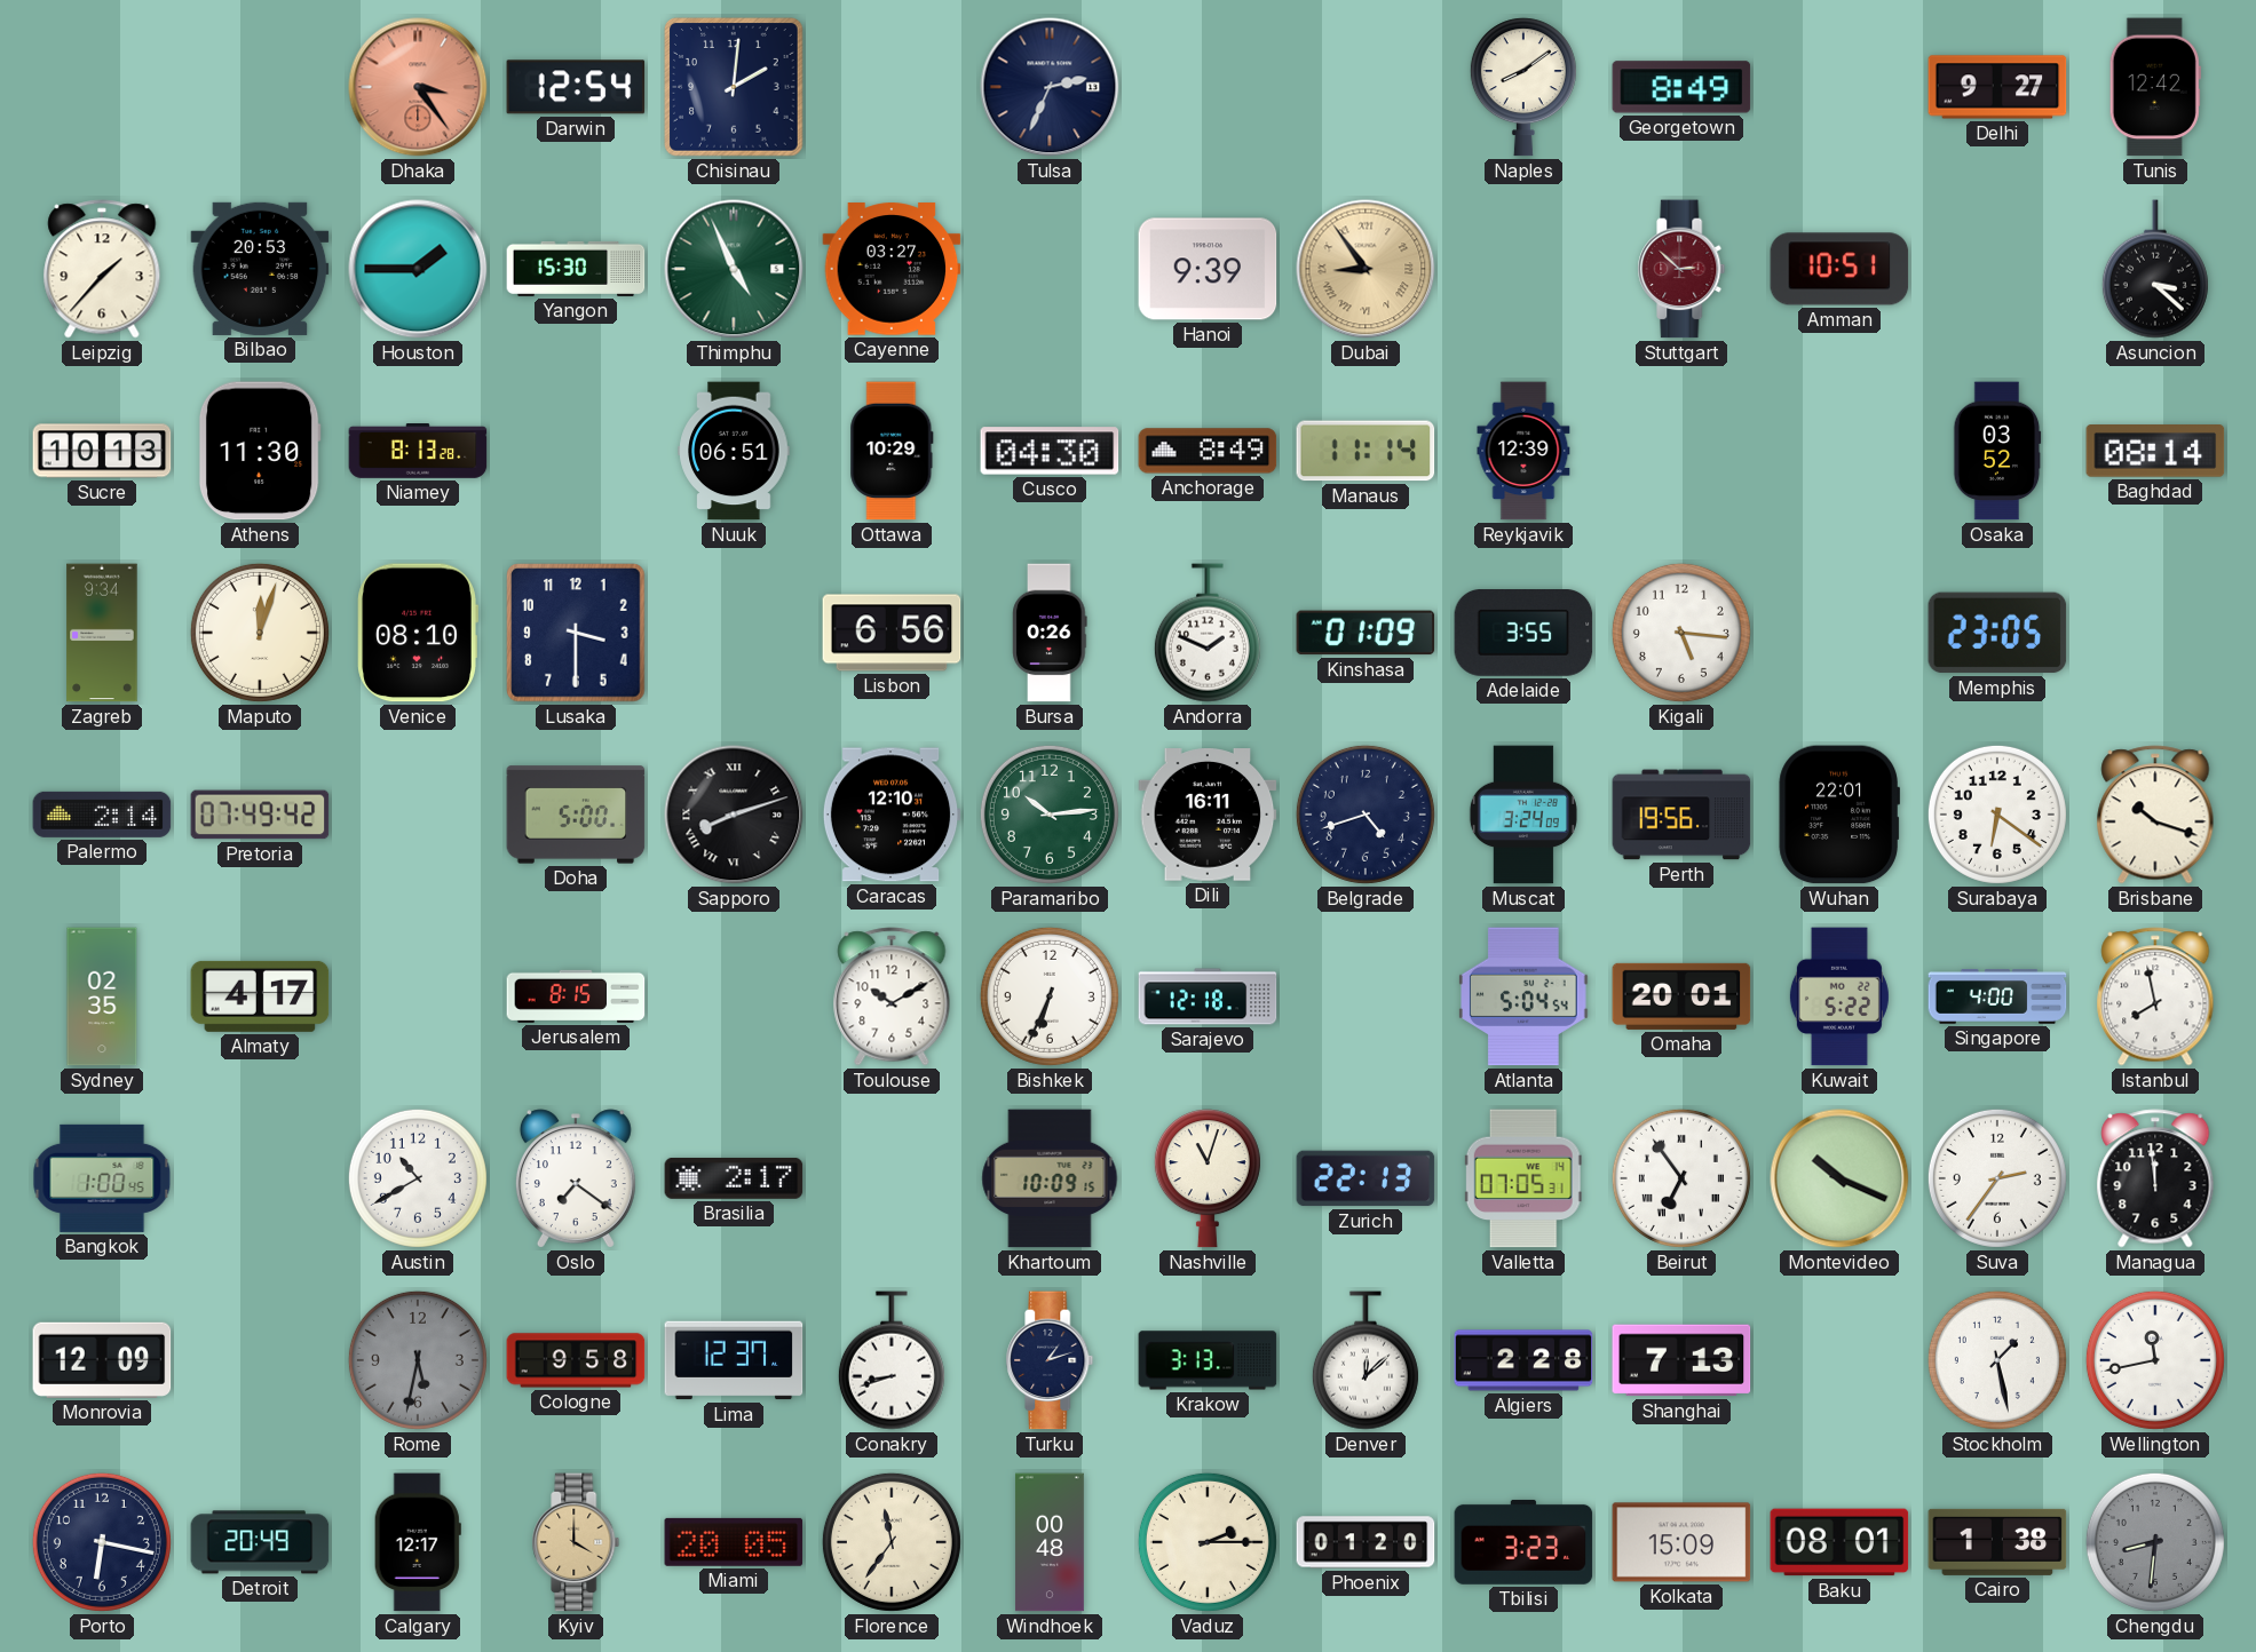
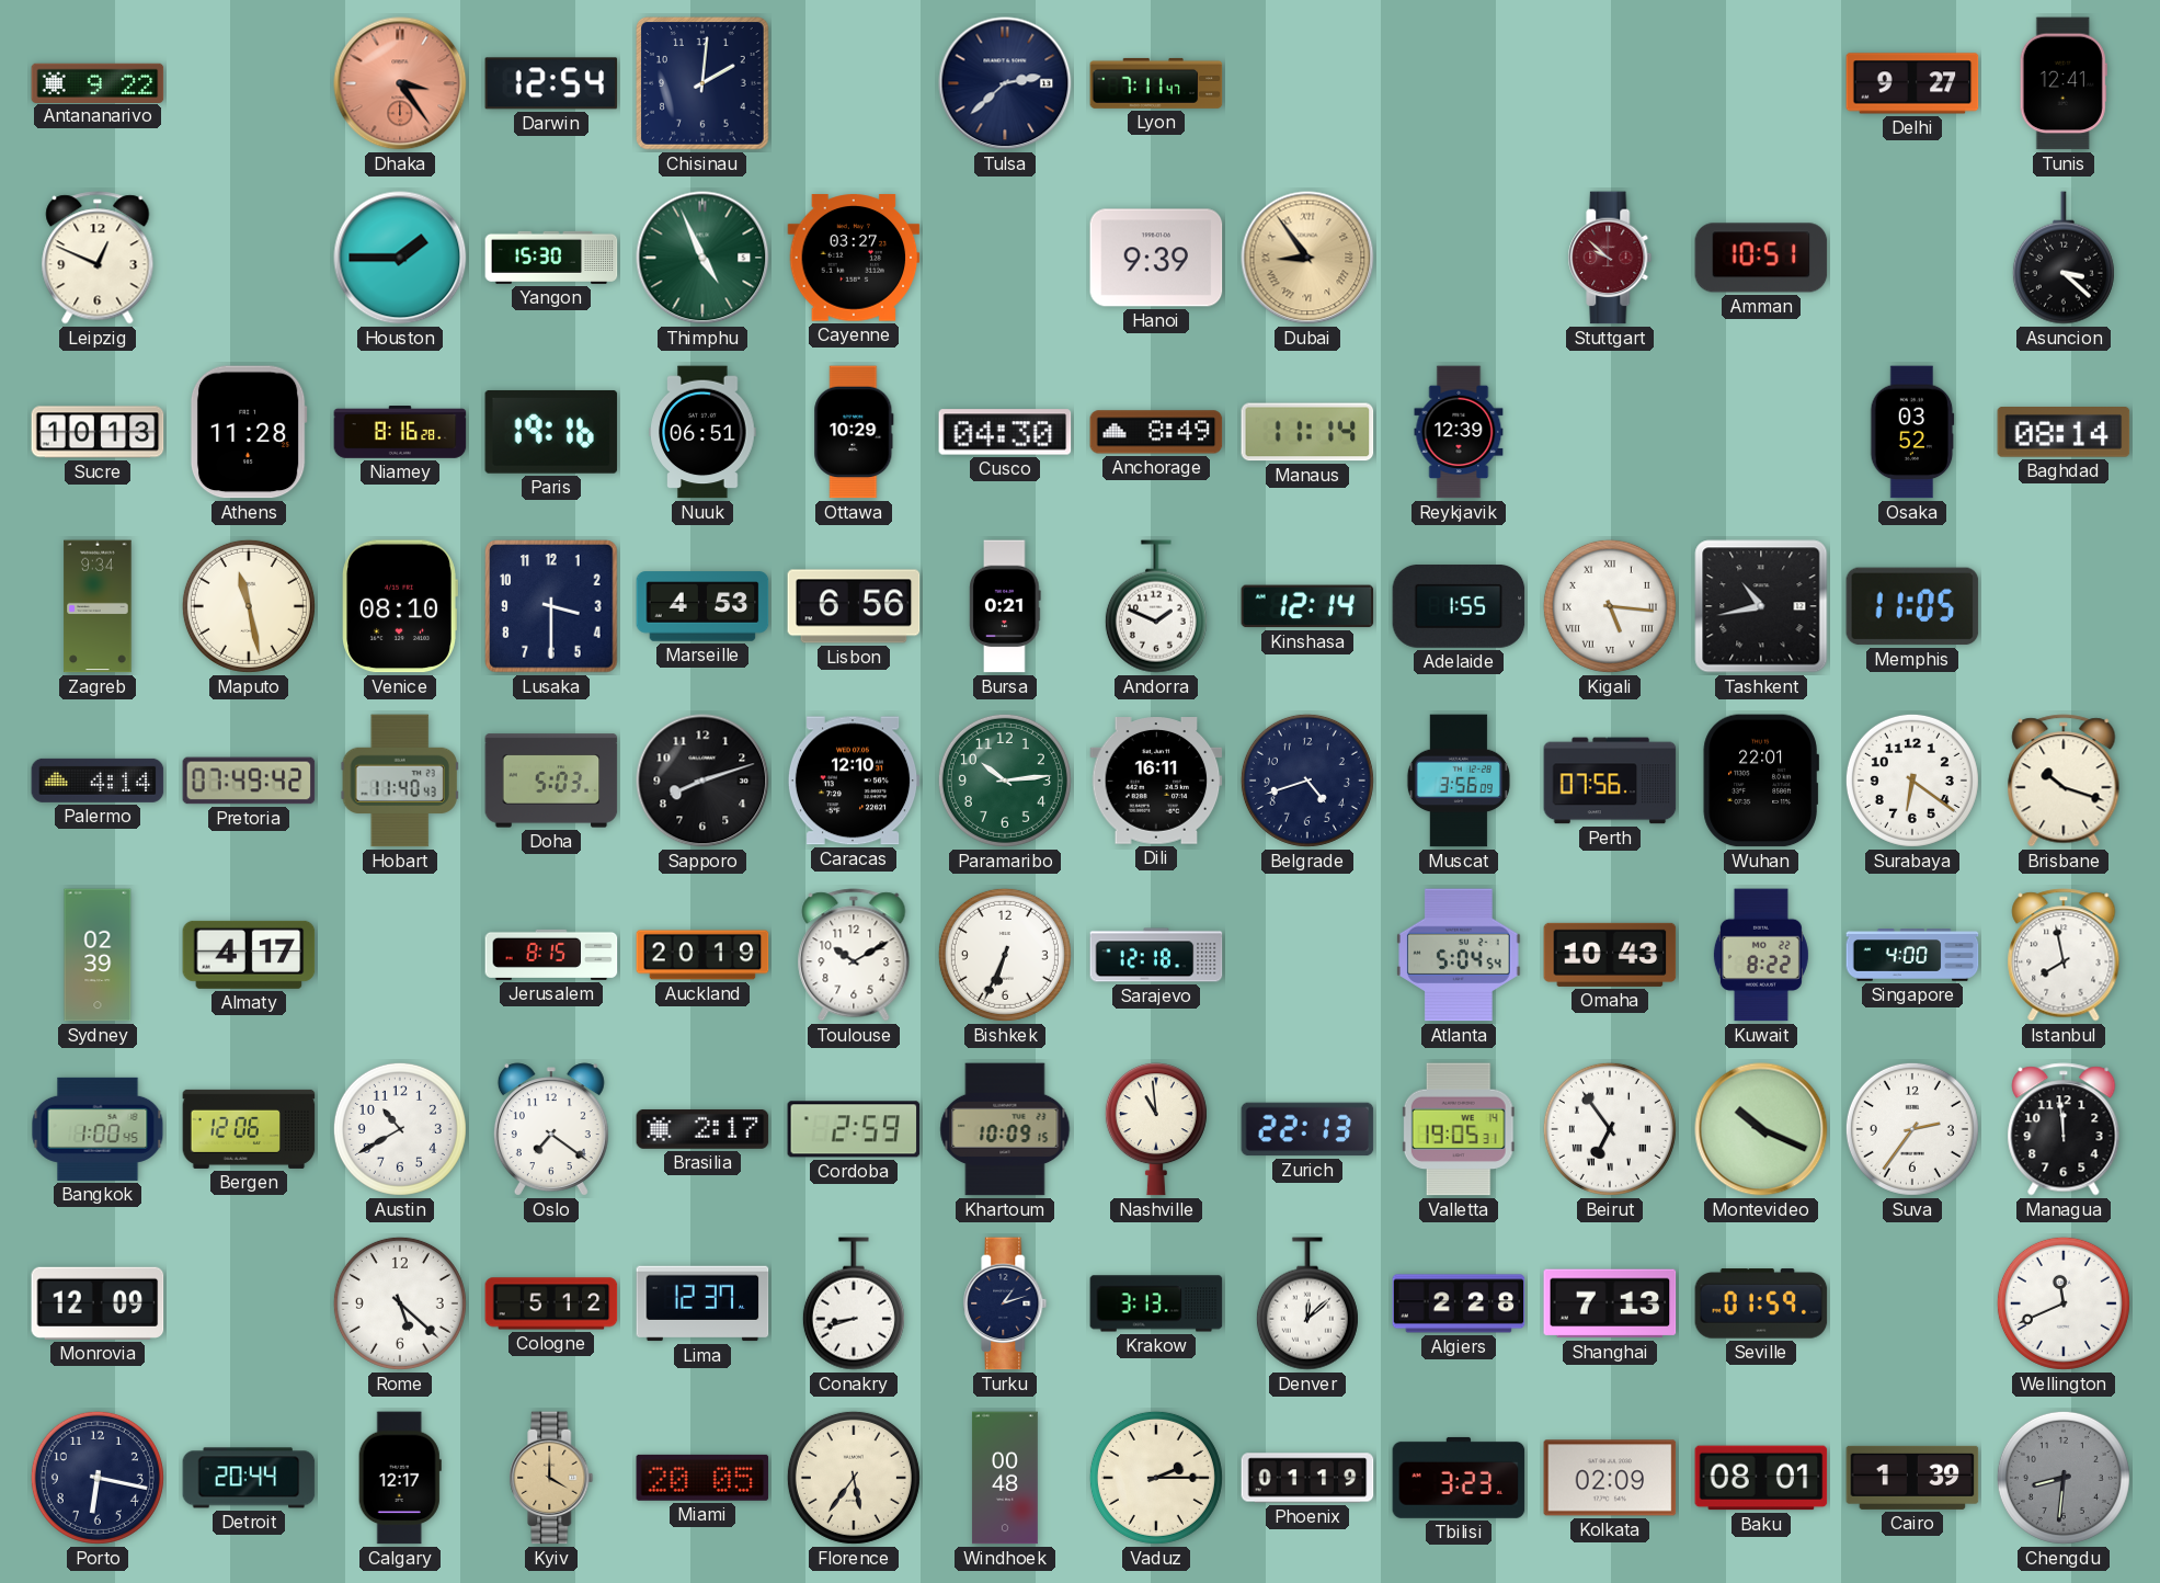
Antananarivo: none -> 9:22 (98, 82)
Tulsa: 2:34 -> 2:38 (1005, 83)
Lyon: none -> 7:11 (1156, 83)
Naples: 8:09 -> none (1523, 87)
Georgetown: 8:49 -> none (1681, 87)
Tunis: 12:42 -> 12:41 (2064, 83)
Leipzig: 1:37 -> 12:49 (98, 258)
Bilbao: 20:53 -> none (260, 269)
Stuttgart: 2:52 -> 9:52 (1610, 258)
Athens: 11:30 -> 11:28 (249, 432)
Niamey: 8:13 -> 8:16 (400, 432)
Paris: none -> 19:16 (551, 432)
Maputo: 12:03 -> 11:28 (249, 606)
Marseille: none -> 4:53 (702, 606)
Bursa: 0:26 -> 0:21 (1005, 606)
Kinshasa: 01:09 -> 12:14 (1307, 606)
Adelaide: 3:55 -> 1:55 (1459, 607)
Kigali numerals: Arabic -> Roman (1610, 606)
Tashkent: none -> 10:43 (1761, 606)
Memphis: 23:05 -> 11:05 (1912, 606)
Palermo: 2:14 -> 4:14 (98, 781)
Hobart: none -> 11:40 (400, 781)
Doha: 5:00 -> 5:03 (551, 781)
Sapporo numerals: Roman -> Arabic (702, 781)
Muscat: 3:24 -> 3:56 (1459, 781)
Perth: 19:56 -> 07:56 (1610, 781)
Sydney: 02:35 -> 02:39 (98, 955)
Auckland: none -> 20:19 (702, 955)
Omaha: 20:01 -> 10:43 (1610, 955)
Kuwait: 5:22 -> 8:22 (1761, 955)
Bergen: none -> 12:06 (249, 1129)
Cordoba: none -> 2:59 (854, 1129)
Nashville: 11:03 -> 10:59 (1156, 1129)
Valletta: 07:05 -> 19:05 (1459, 1129)
Rome: 5:32 -> 5:22 (400, 1303)
Rome dial: grey -> white (400, 1303)
Cologne: 9:58 -> 5:12 (551, 1303)
Seville: none -> 01:59 (1761, 1303)
Stockholm: 1:28 -> none (1997, 1360)
Wellington: 11:43 -> 11:41 (2064, 1303)
Detroit: 20:49 -> 20:44 (249, 1478)
Florence: 11:36 -> 5:36 (854, 1478)
Phoenix: 01:20 -> 01:19 (1307, 1478)
Kolkata: 15:09 -> 02:09 (1610, 1478)
Cairo: 1:38 -> 1:39 (1912, 1478)
